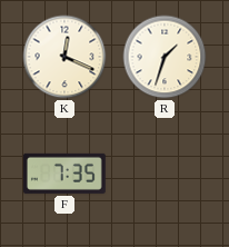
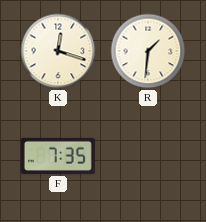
K: 12:19 -> 12:18 (58, 51)
R: 1:33 -> 1:31 (148, 51)
